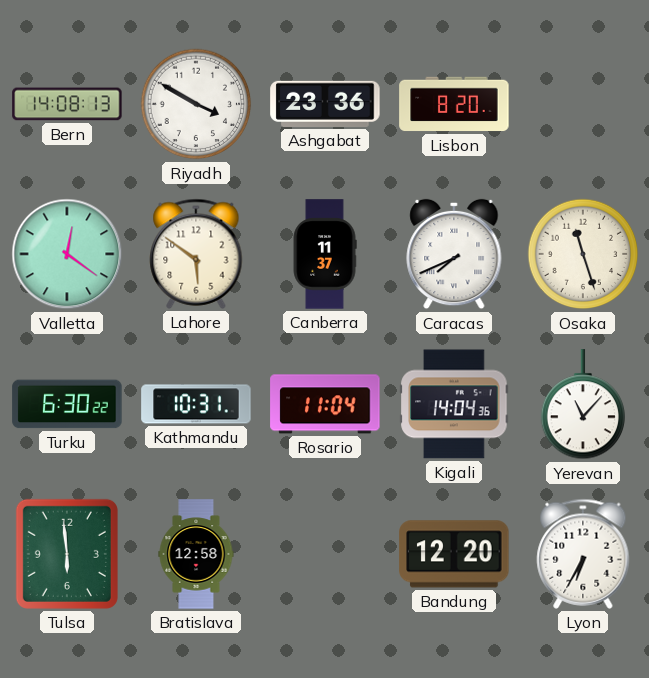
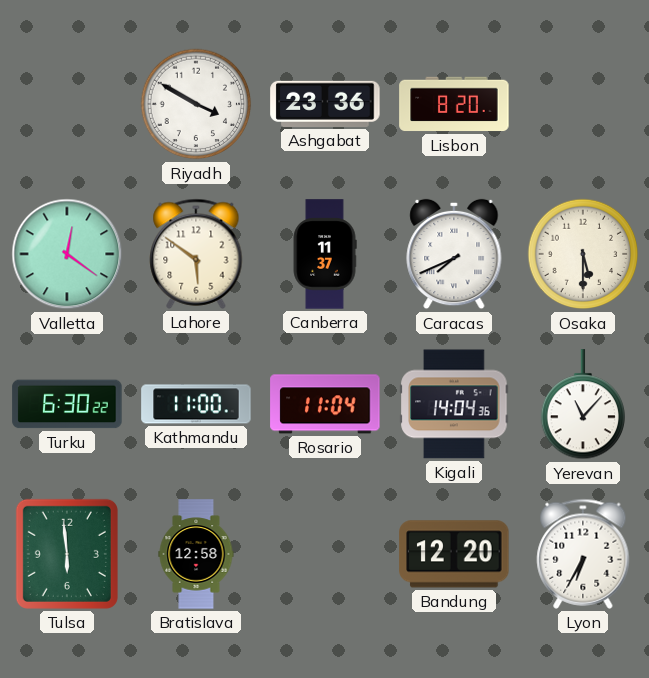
Bern: 14:08 -> none (67, 104)
Osaka: 11:27 -> 5:30 (583, 254)
Kathmandu: 10:31 -> 11:00 (196, 404)
